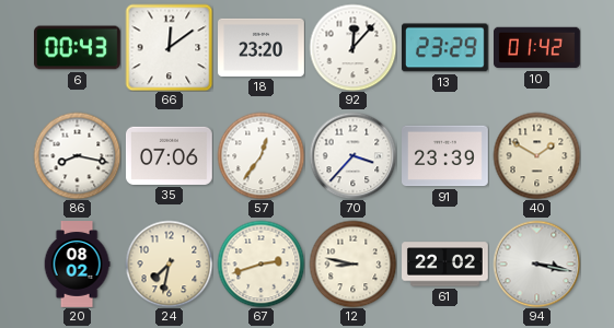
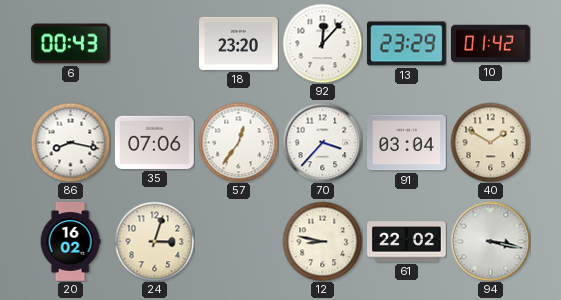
66: 12:09 -> none (169, 47)
91: 23:39 -> 03:04 (407, 143)
20: 08:02 -> 16:02 (70, 242)
24: 7:32 -> 3:03 (154, 241)
67: 2:42 -> none (260, 263)
